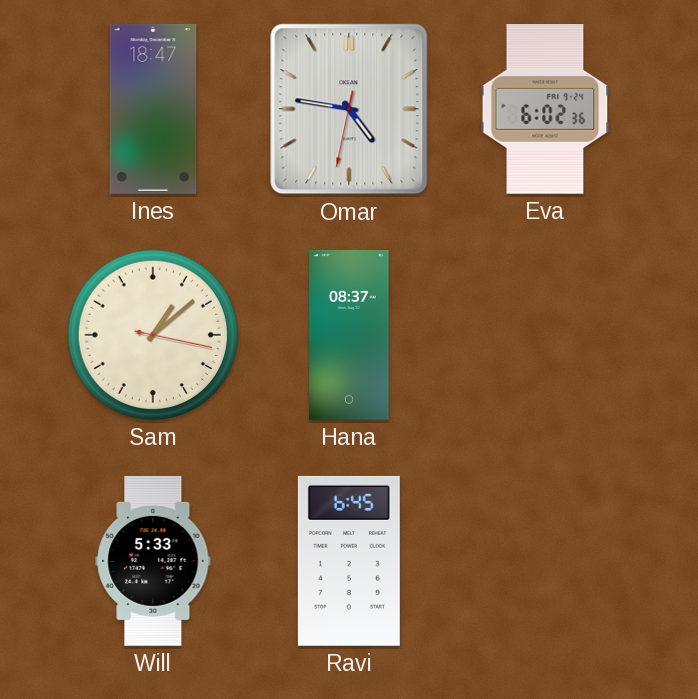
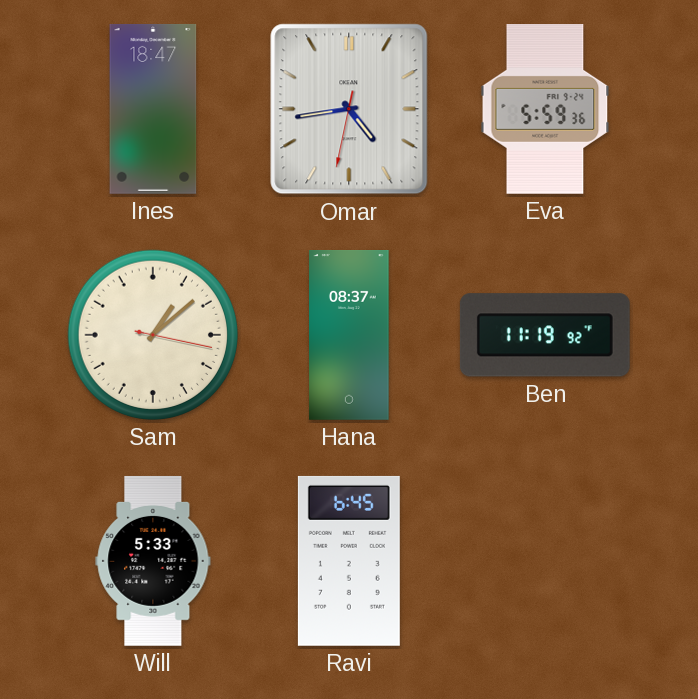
Omar: 4:46 -> 4:43 (349, 109)
Eva: 6:02 -> 5:59 (545, 110)
Ben: none -> 11:19 (545, 335)
